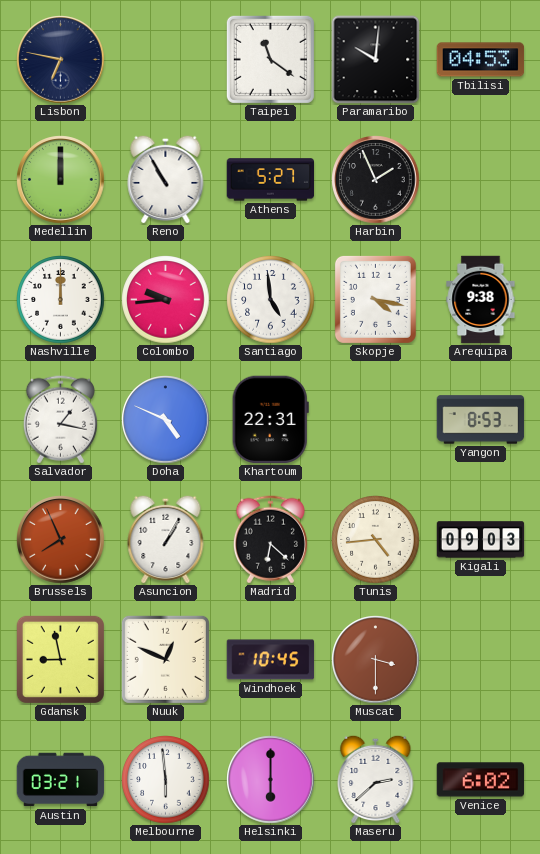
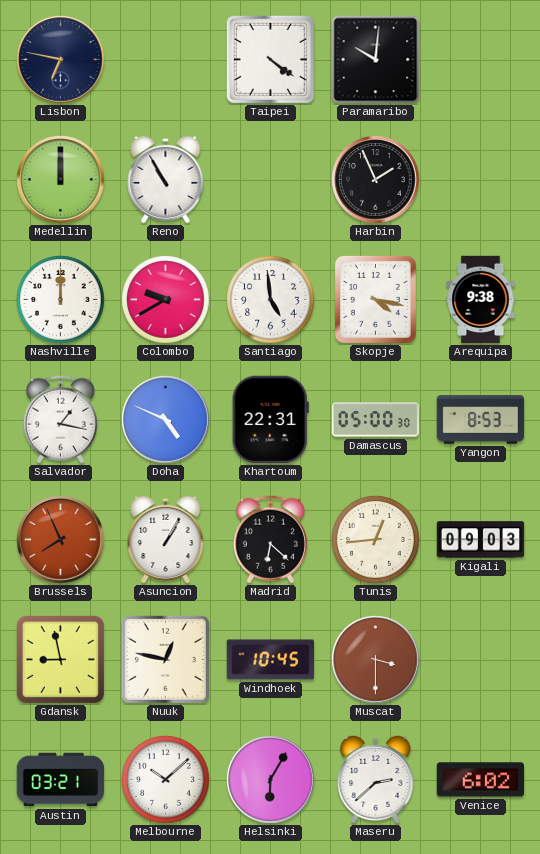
Taipei: 11:21 -> 4:21 (270, 59)
Tbilisi: 04:53 -> none (481, 60)
Athens: 5:27 -> none (271, 180)
Colombo: 9:44 -> 9:40 (166, 300)
Damascus: none -> 05:00 (376, 420)
Tunis: 4:44 -> 12:44 (376, 540)
Nuuk: 12:49 -> 12:47 (165, 659)
Melbourne: 5:59 -> 10:08 (166, 780)
Helsinki: 6:00 -> 6:05 (271, 780)
